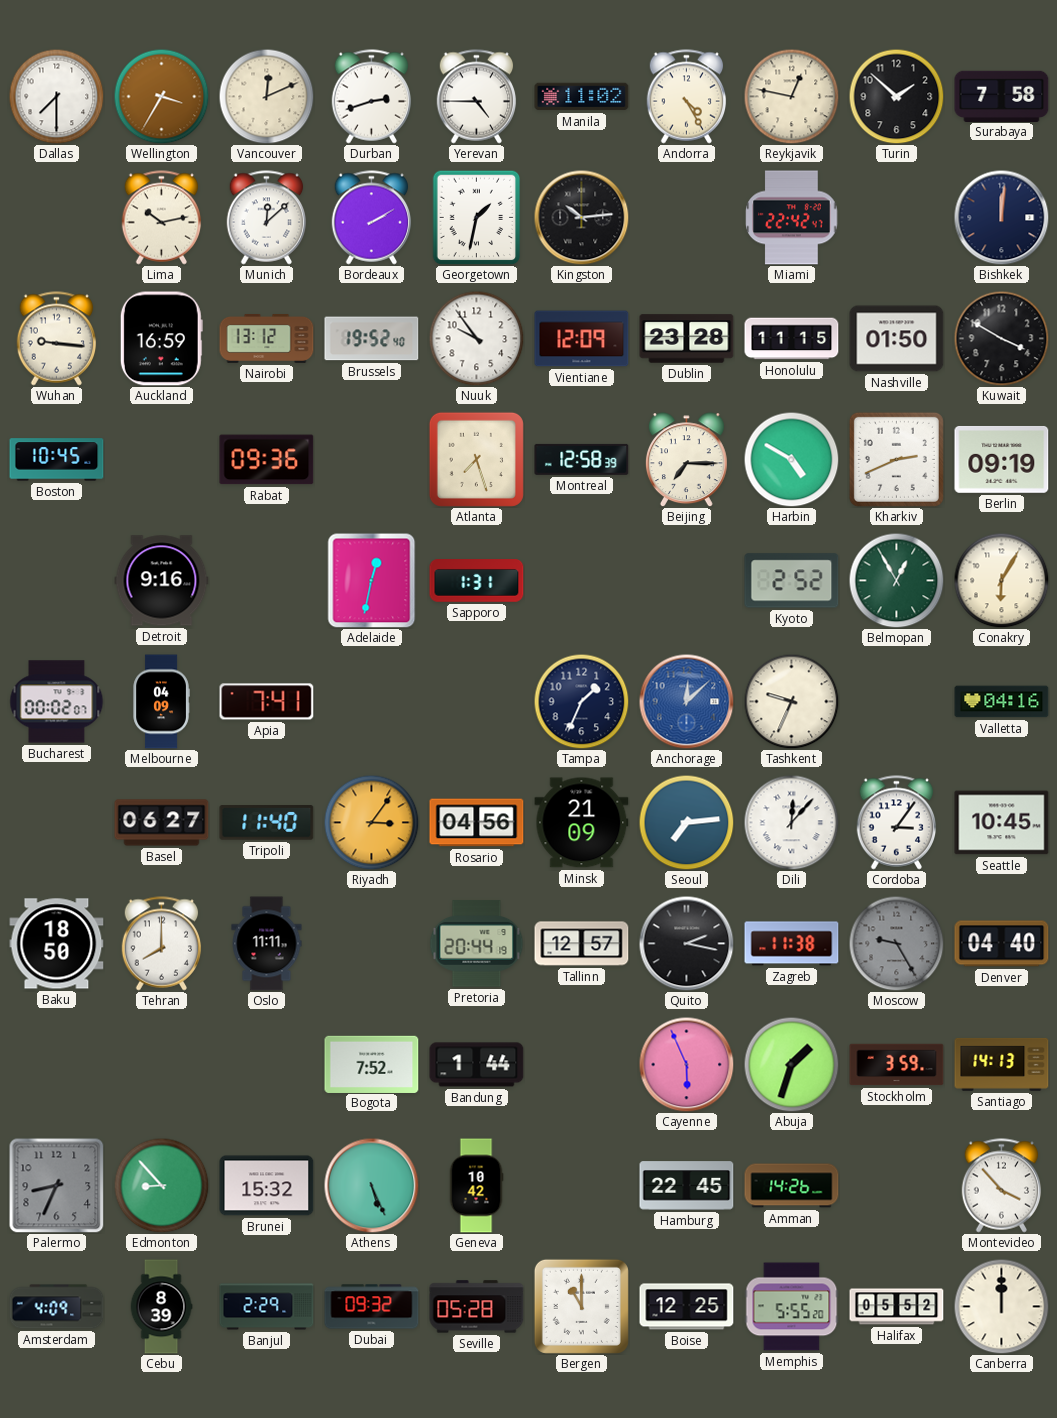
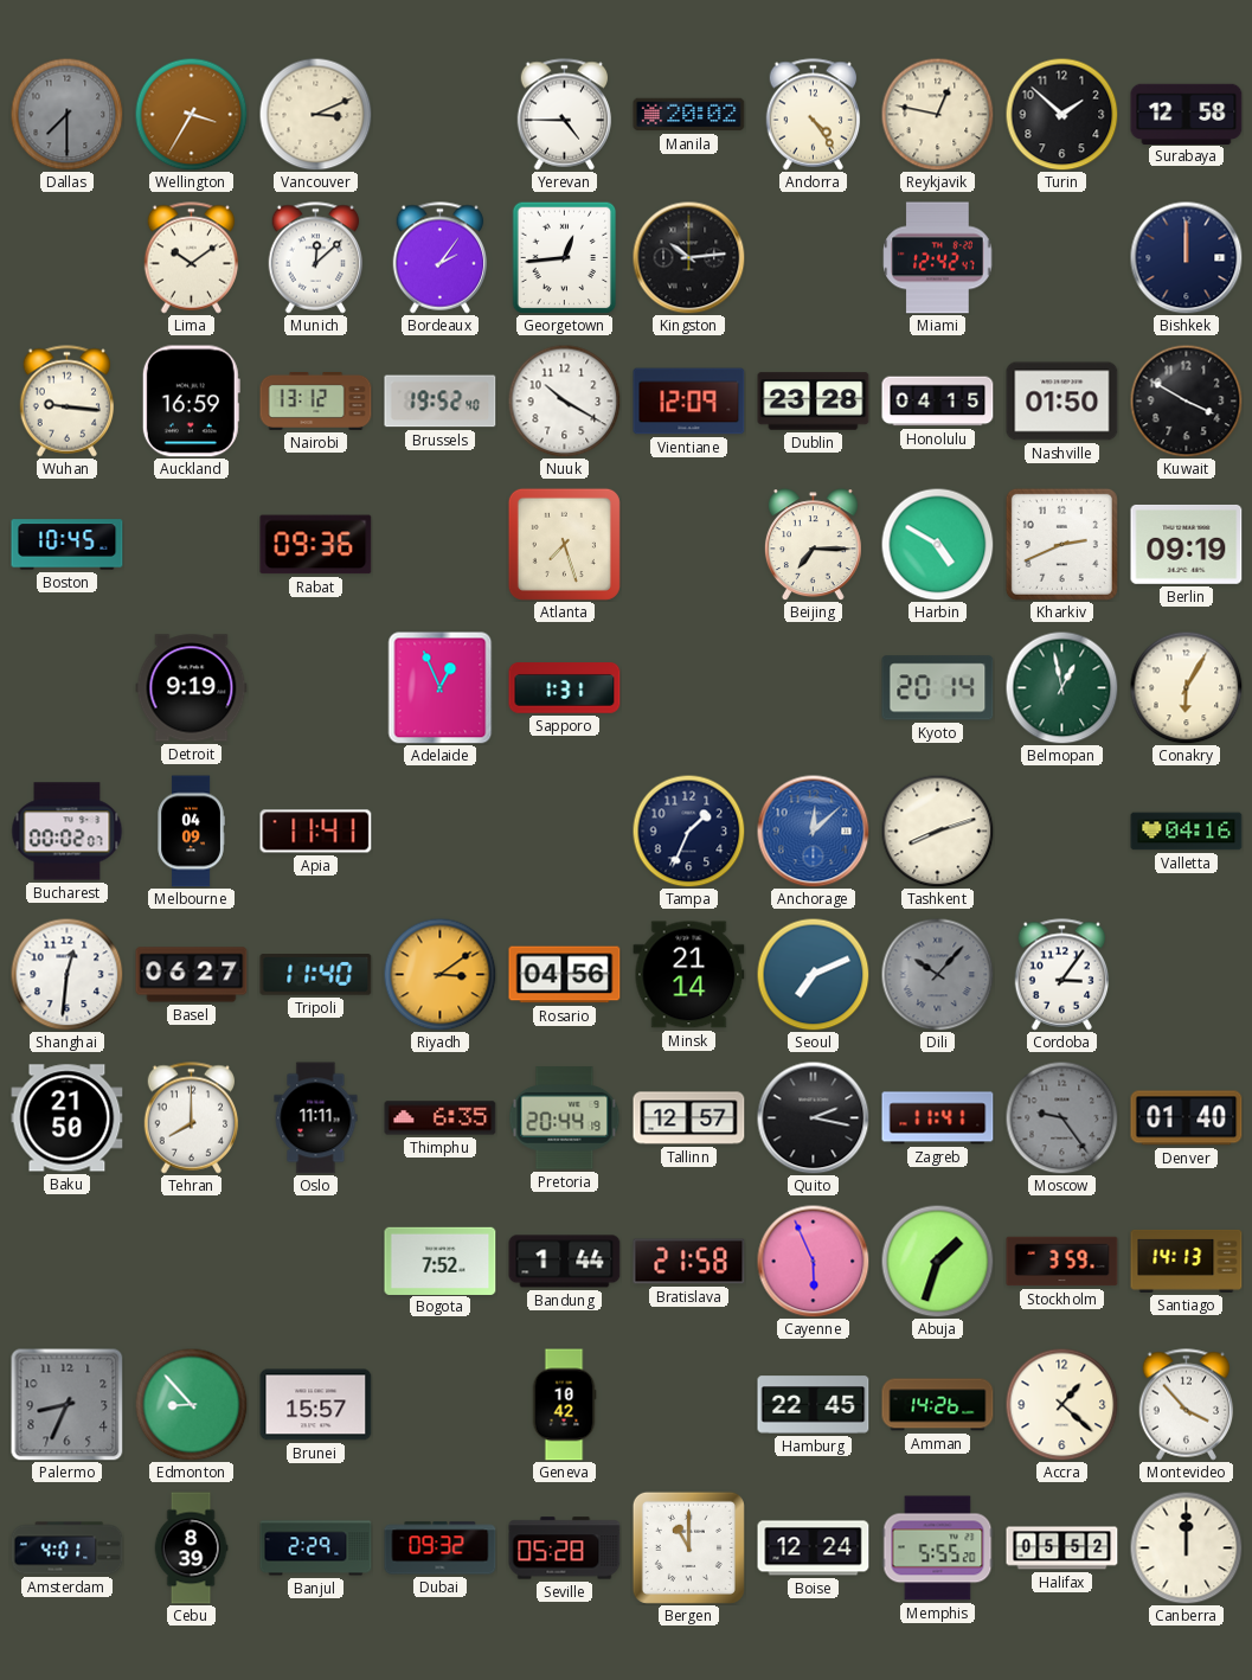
Dallas dial: white -> grey (66, 114)
Vancouver: 12:11 -> 3:11 (315, 114)
Durban: 2:42 -> none (372, 97)
Manila: 11:02 -> 20:02 (689, 115)
Andorra: 4:25 -> 4:24 (814, 115)
Surabaya: 7:58 -> 12:58 (1187, 114)
Lima: 10:13 -> 10:09 (192, 258)
Bordeaux: 2:10 -> 2:06 (441, 258)
Georgetown: 1:32 -> 12:44 (565, 257)
Miami: 22:42 -> 12:42 (938, 258)
Bishkek: 12:01 -> 12:00 (1186, 257)
Nuuk: 9:54 -> 10:20 (564, 400)
Honolulu: 11:15 -> 04:15 (938, 402)
Montreal: 12:58 -> none (582, 459)
Detroit: 9:16 -> 9:19 (192, 688)
Adelaide: 12:32 -> 12:56 (441, 687)
Kyoto: 2:52 -> 20:14 (938, 688)
Belmopan: 12:55 -> 12:58 (1061, 687)
Apia: 7:41 -> 11:41 (316, 832)
Tashkent: 9:34 -> 8:12 (937, 831)
Shanghai: none -> 12:31 (66, 974)
Riyadh: 3:06 -> 3:09 (439, 974)
Minsk: 21:09 -> 21:14 (689, 975)
Seoul: 7:14 -> 7:11 (813, 974)
Dili: 12:07 -> 10:07 (937, 974)
Dili dial: white -> grey (937, 974)
Seattle: 10:45 -> none (1002, 823)
Baku: 18:50 -> 21:50 (68, 1118)
Thimphu: none -> 6:35 (441, 1118)
Zagreb: 11:38 -> 11:41 (938, 1118)
Moscow: 9:25 -> 9:24 (1061, 1117)
Denver: 04:40 -> 01:40 (1187, 1118)
Bratislava: none -> 21:58 (689, 1262)
Brunei: 15:32 -> 15:57 (316, 1405)
Athens: 5:26 -> none (371, 1185)
Accra: none -> 1:22 (1061, 1404)
Amsterdam: 4:09 -> 4:01 (68, 1548)
Boise: 12:25 -> 12:24 (814, 1548)
